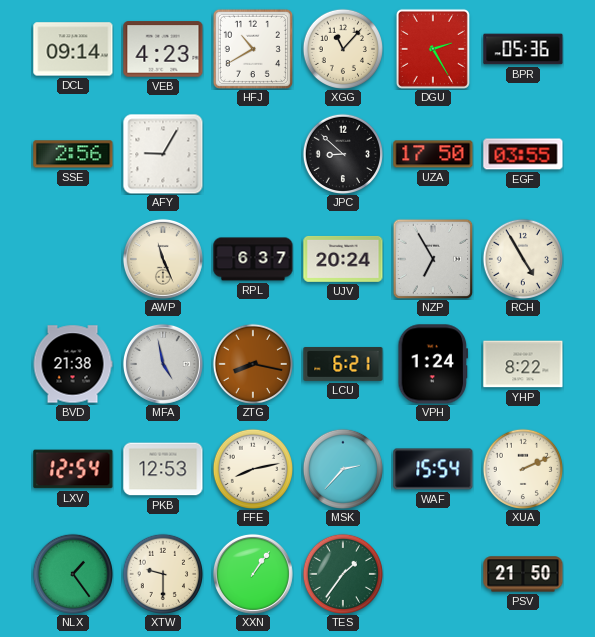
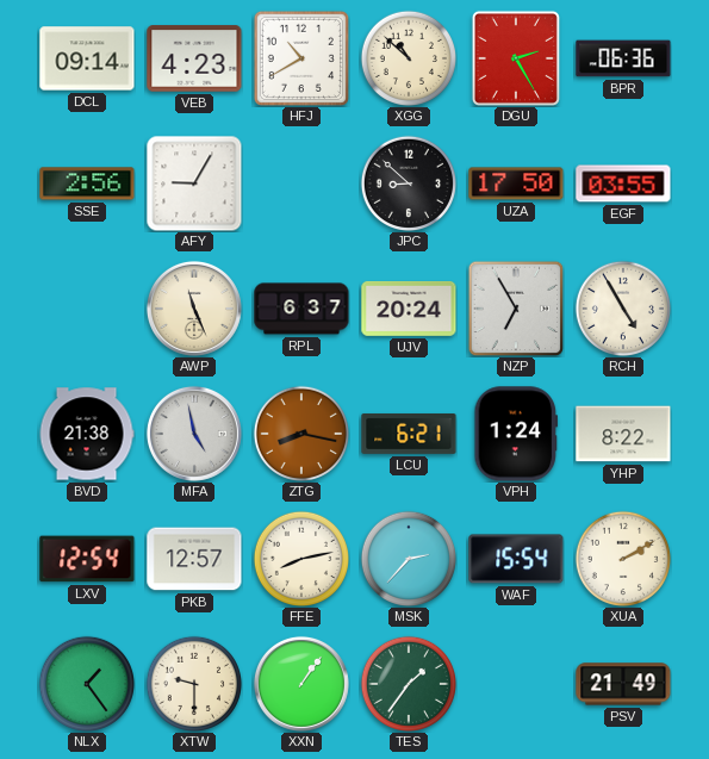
XGG: 11:07 -> 10:52 (408, 57)
BPR: 05:36 -> 06:36 (623, 58)
PKB: 12:53 -> 12:57 (194, 559)
XUA: 2:11 -> 2:10 (622, 558)
PSV: 21:50 -> 21:49 (623, 684)
